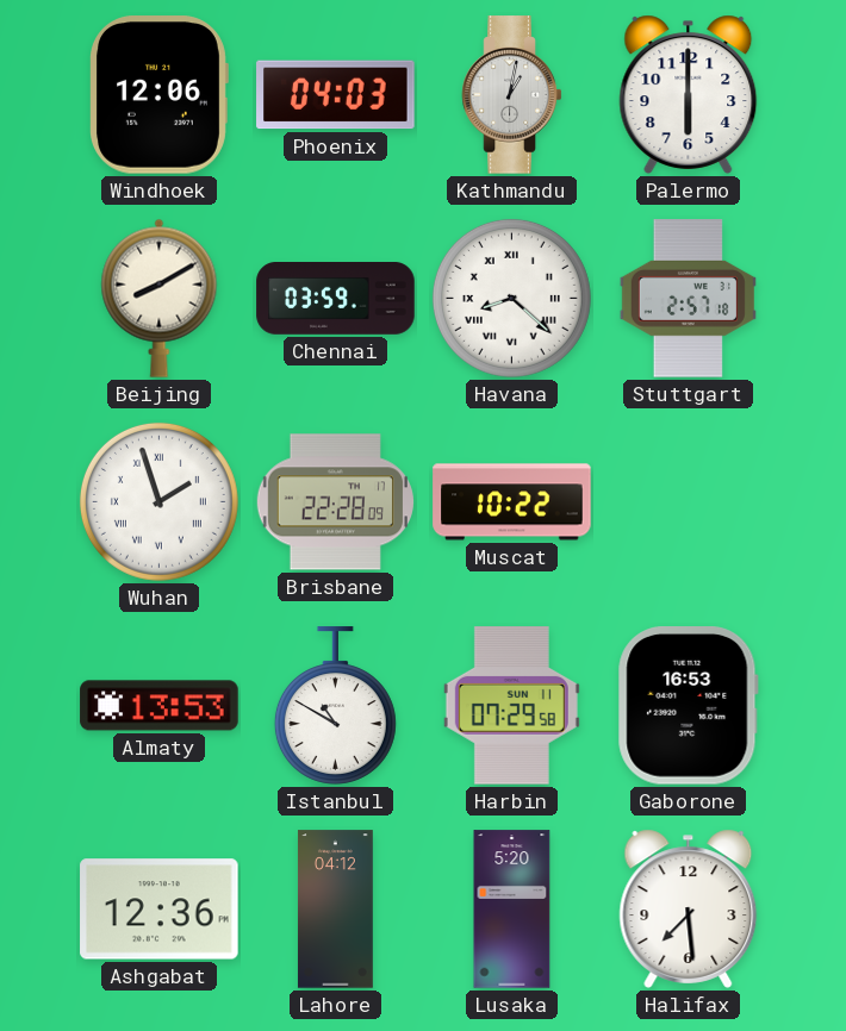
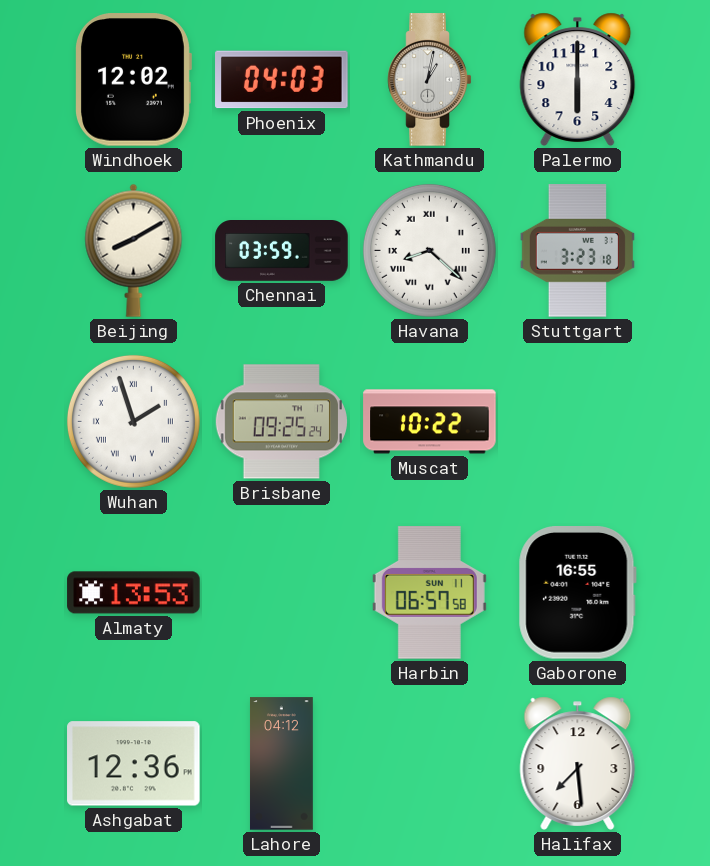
Windhoek: 12:06 -> 12:02 (134, 80)
Stuttgart: 2:57 -> 3:23 (577, 251)
Brisbane: 22:28 -> 09:25 (281, 422)
Istanbul: 10:50 -> none (335, 706)
Harbin: 07:29 -> 06:57 (429, 593)
Gaborone: 16:53 -> 16:55 (577, 593)
Lusaka: 5:20 -> none (512, 910)
